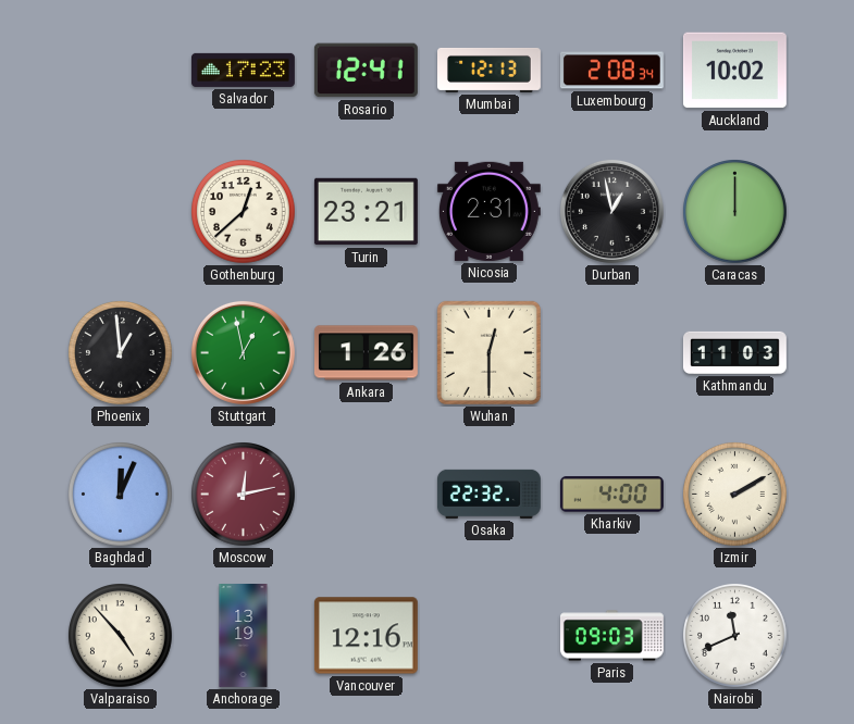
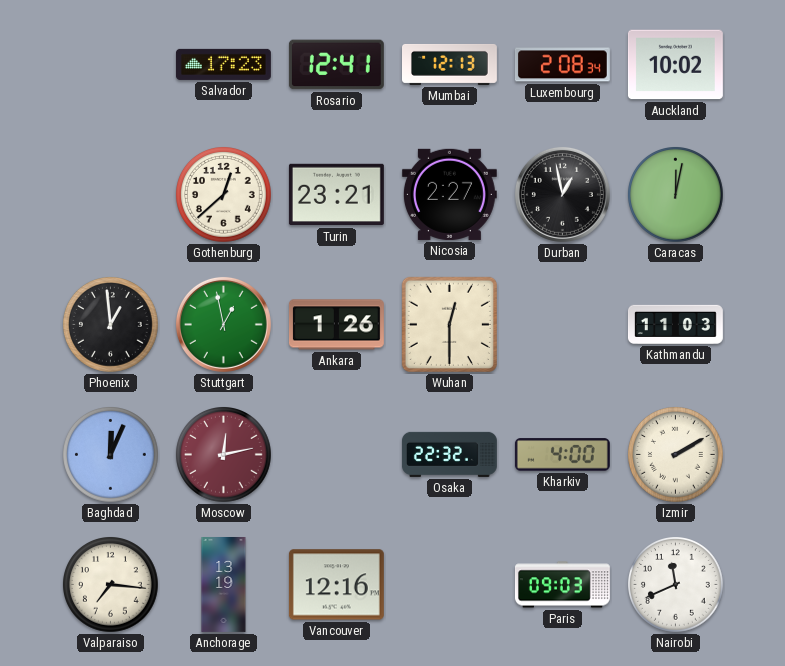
Nicosia: 2:31 -> 2:27 (449, 194)
Caracas: 12:00 -> 12:02 (676, 195)
Valparaiso: 4:53 -> 7:16 (111, 585)
